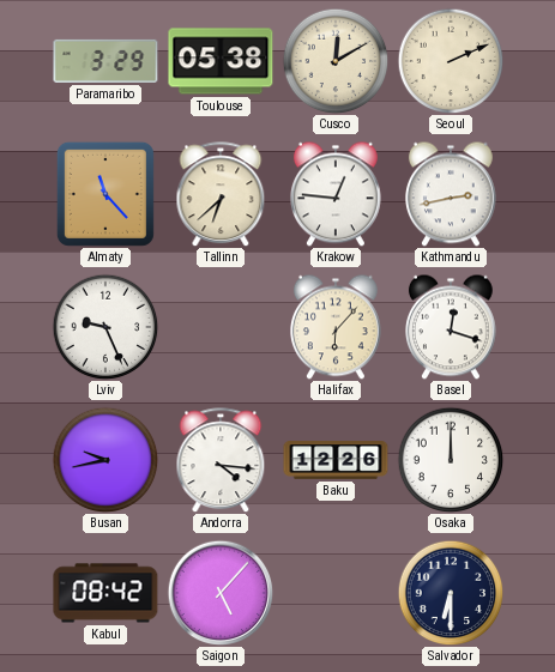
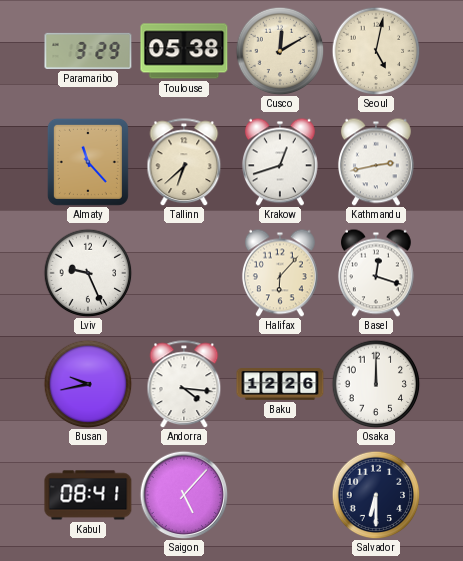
Seoul: 2:11 -> 5:02 (376, 51)
Krakow: 12:46 -> 12:42 (280, 162)
Kabul: 08:42 -> 08:41 (88, 495)
